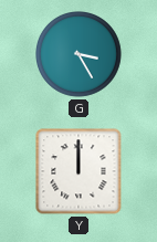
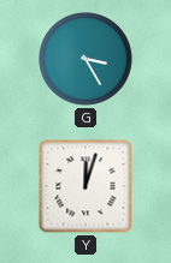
Y: 12:00 -> 12:03 (85, 186)
